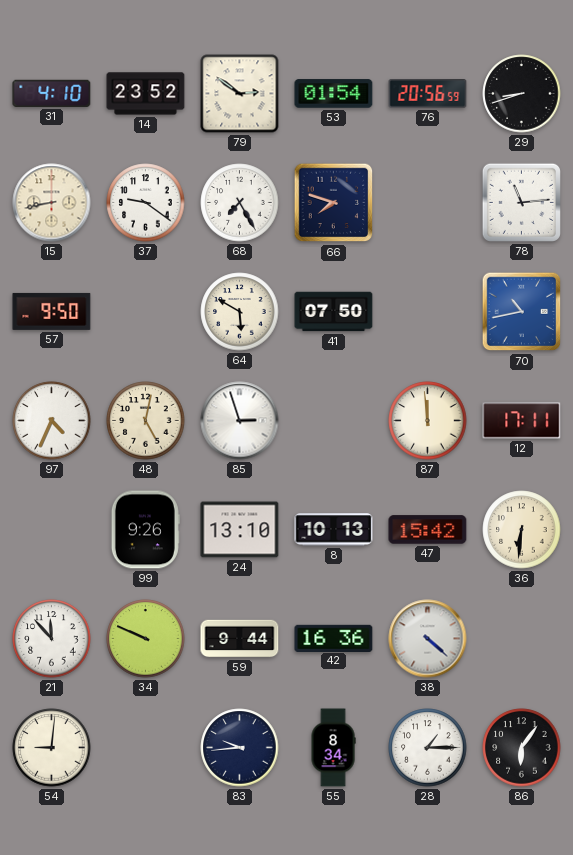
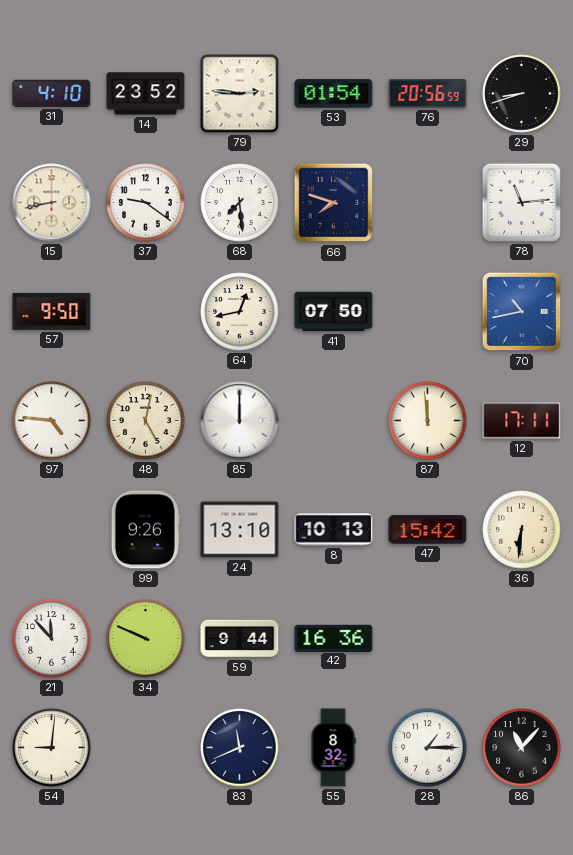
79: 2:51 -> 2:46 (240, 94)
68: 7:25 -> 7:29 (240, 203)
64: 5:50 -> 12:43 (240, 312)
97: 4:34 -> 4:46 (52, 421)
85: 2:57 -> 12:00 (240, 421)
38: 4:22 -> none (428, 639)
83: 9:44 -> 11:41 (240, 748)
55: 8:34 -> 8:32 (333, 748)
86: 6:06 -> 11:07 (522, 748)
